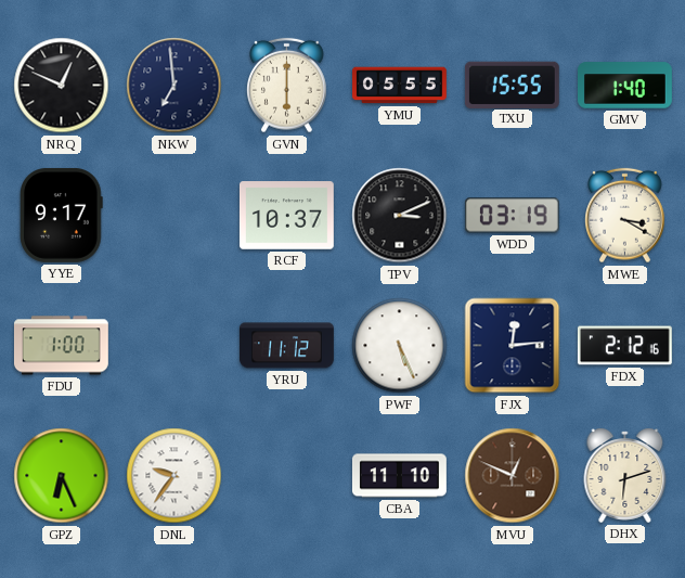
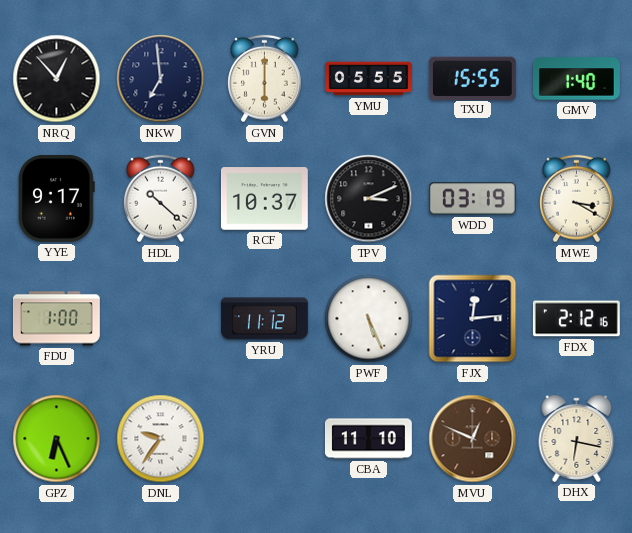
NRQ: 12:49 -> 12:53 (57, 79)
HDL: none -> 10:22 (161, 199)
DHX: 6:12 -> 6:17 (577, 438)
